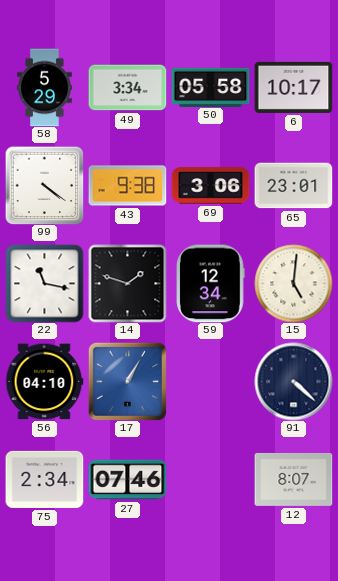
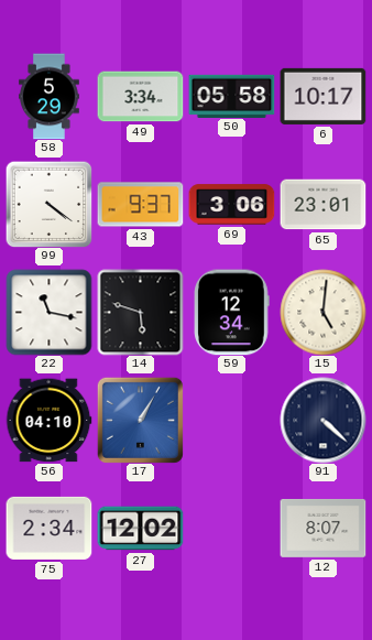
43: 9:38 -> 9:37 (140, 205)
14: 1:48 -> 5:48 (140, 312)
27: 07:46 -> 12:02 (140, 529)
